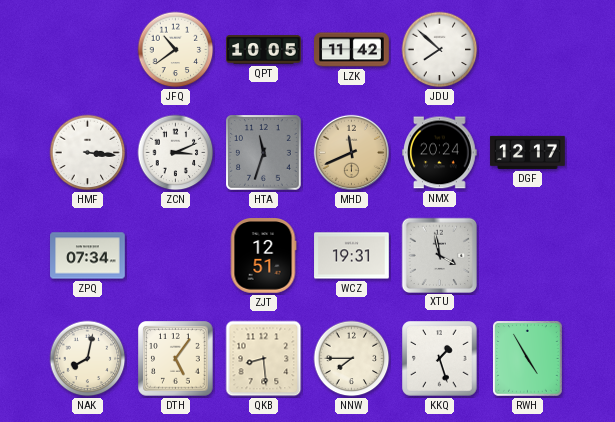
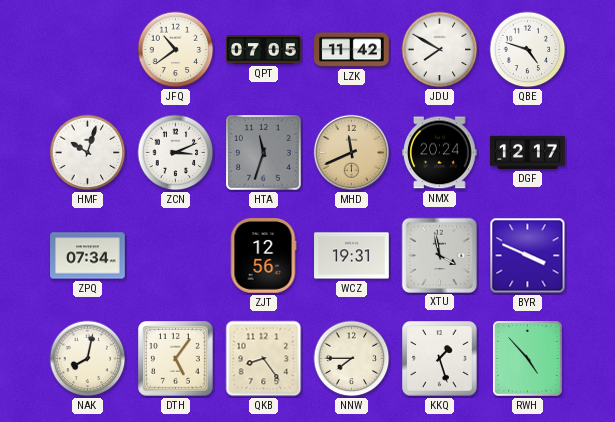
QPT: 10:05 -> 07:05 (264, 50)
JDU: 7:52 -> 7:50 (440, 50)
QBE: none -> 4:48 (528, 50)
HMF: 3:16 -> 10:03 (88, 153)
ZJT: 12:51 -> 12:56 (263, 256)
BYR: none -> 3:49 (528, 256)
QKB: 8:29 -> 8:24 (264, 359)
RWH: 4:55 -> 4:53 (528, 359)
